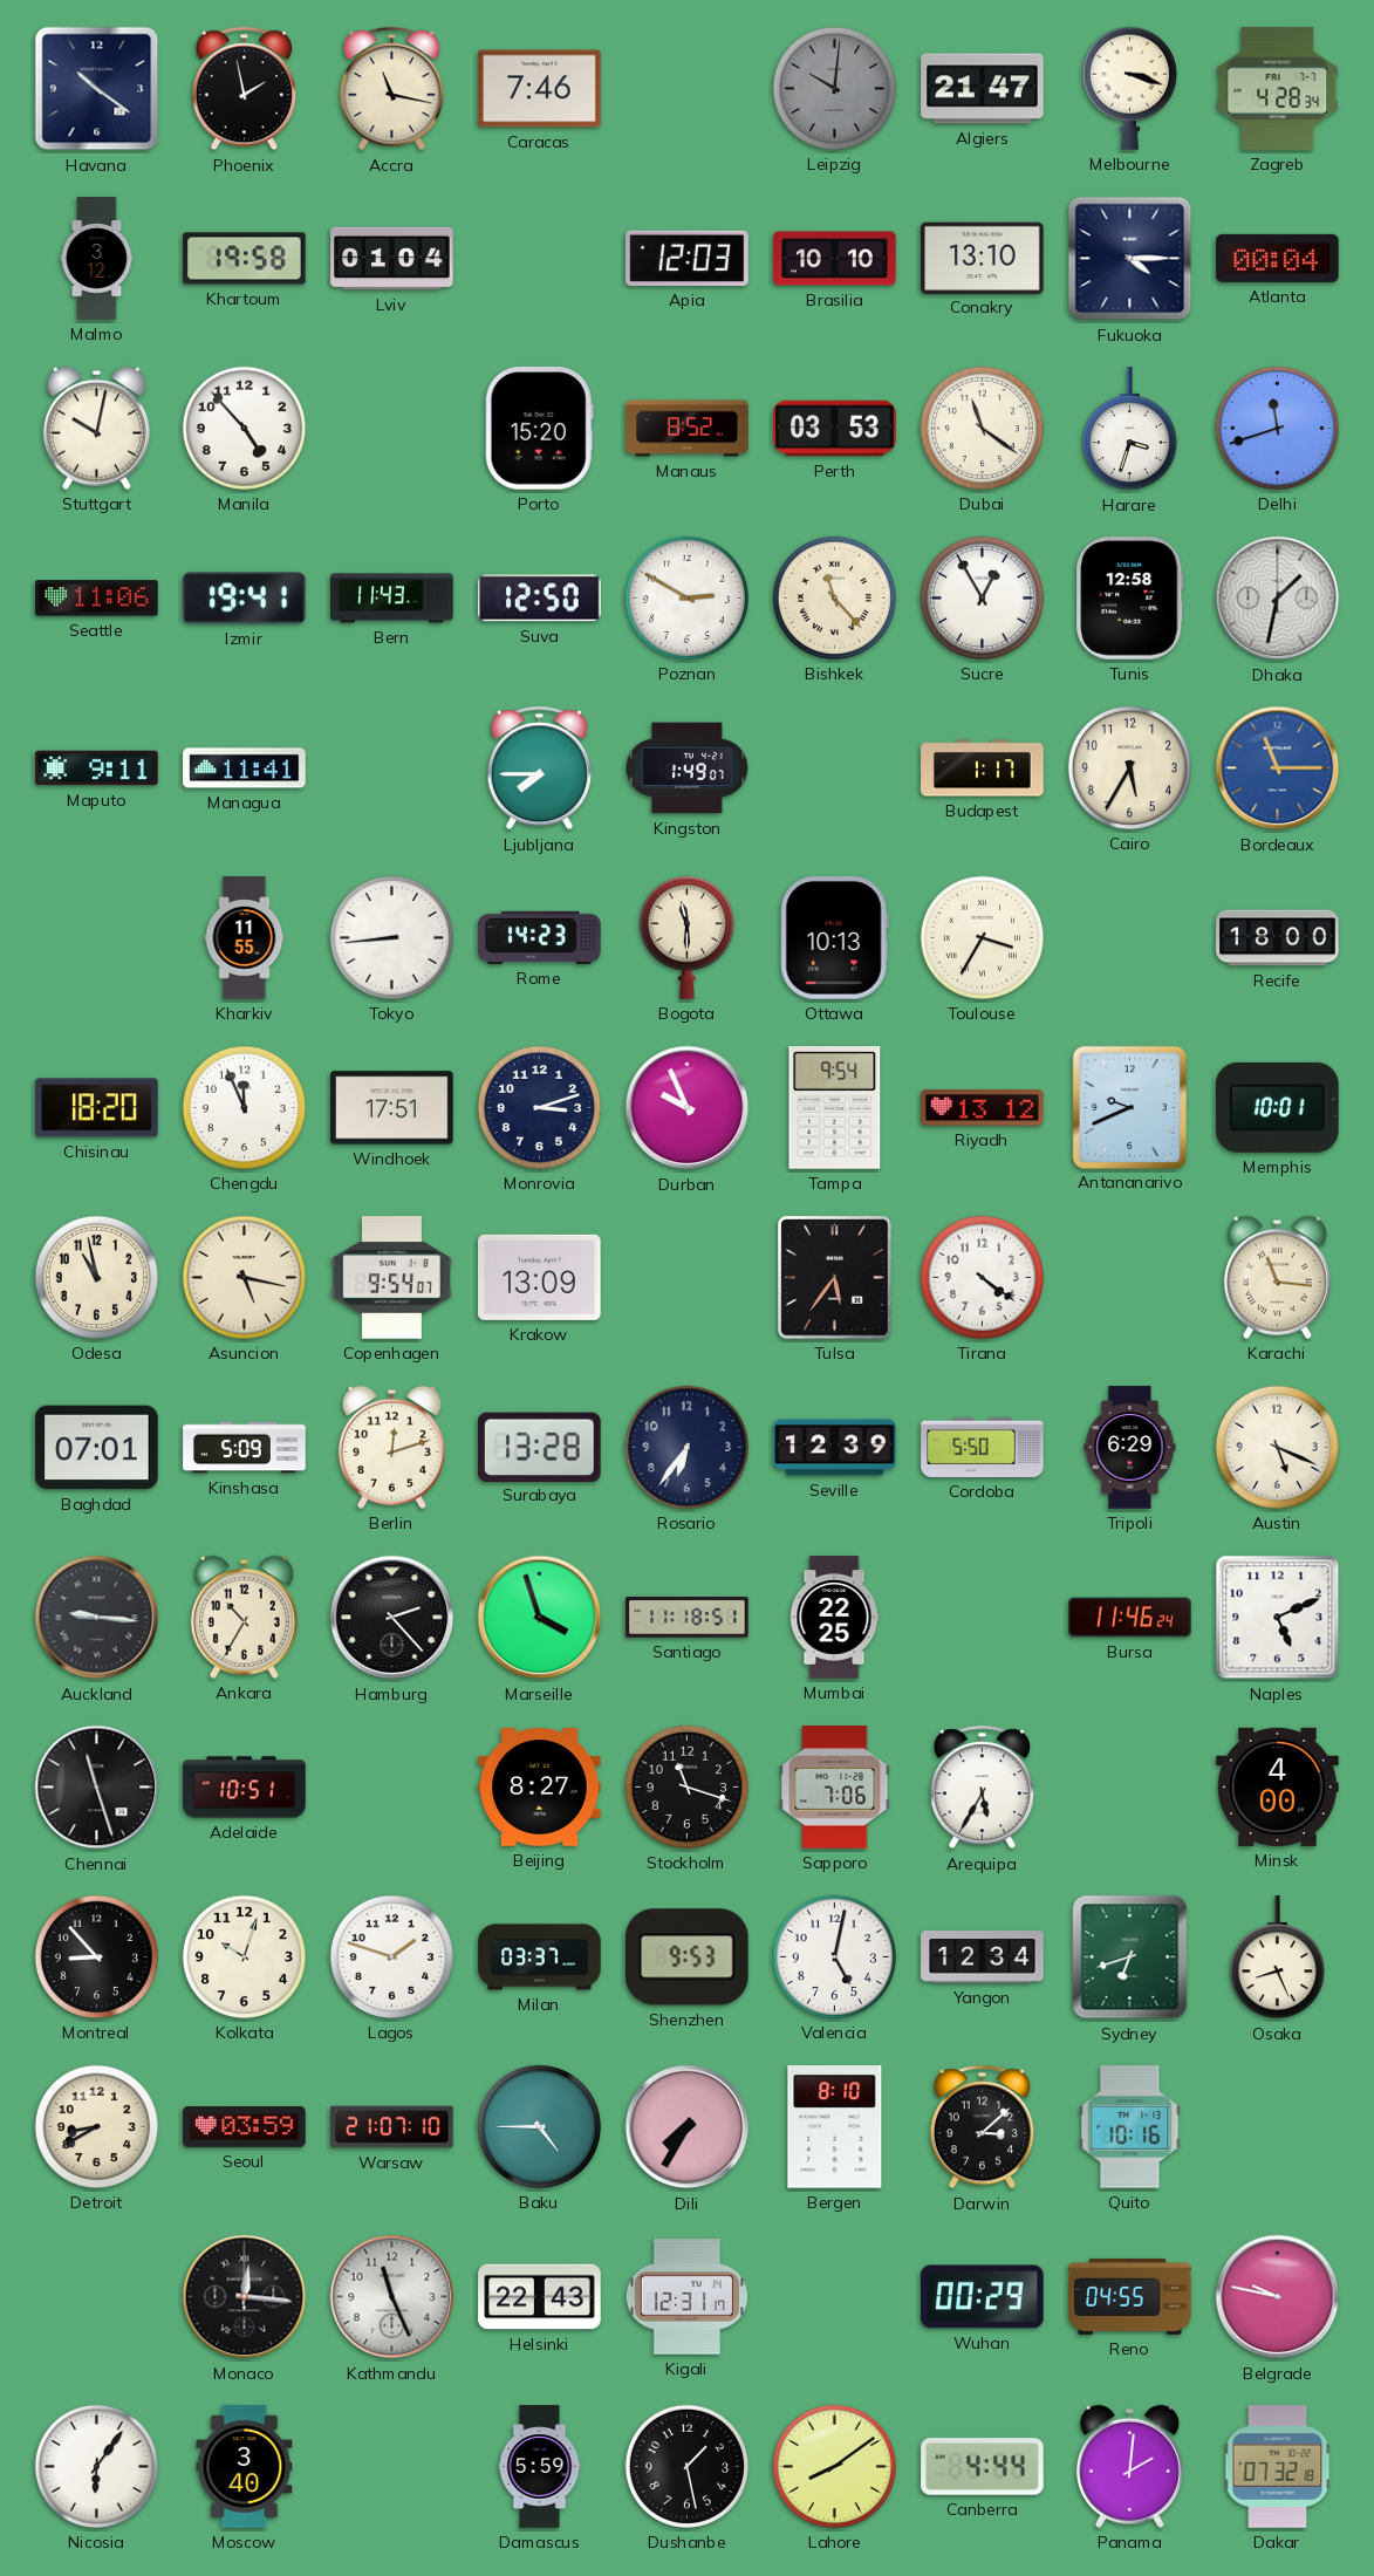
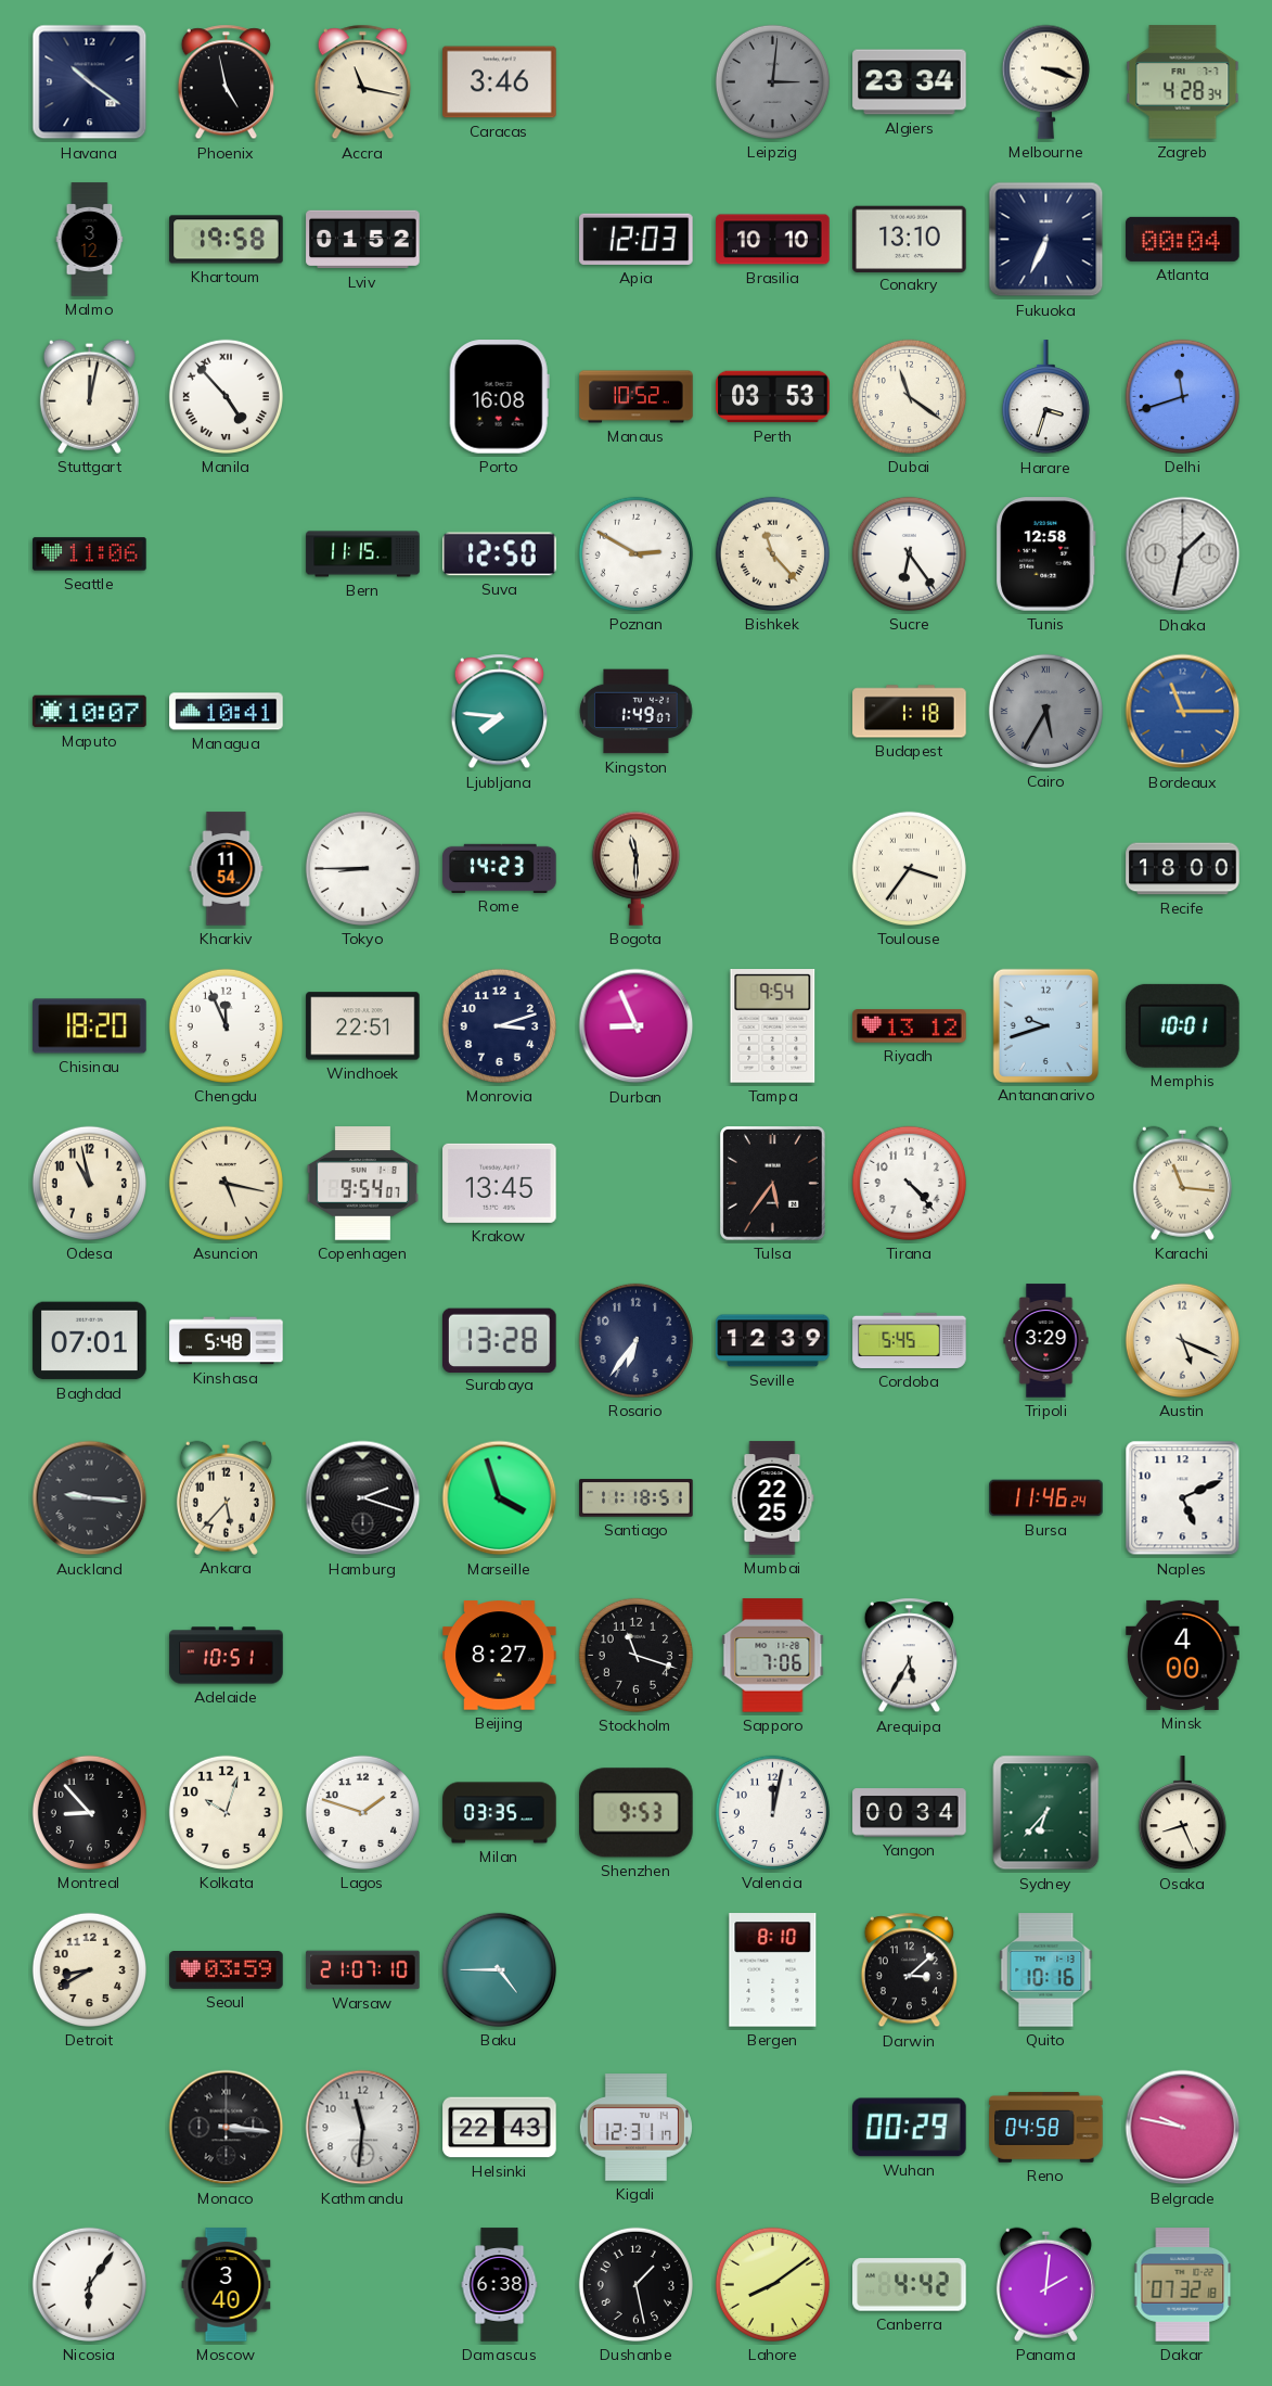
Phoenix: 1:58 -> 4:58 (226, 82)
Caracas: 7:46 -> 3:46 (500, 82)
Leipzig: 10:01 -> 3:01 (772, 81)
Algiers: 21:47 -> 23:34 (910, 82)
Lviv: 01:04 -> 01:52 (363, 240)
Fukuoka: 4:15 -> 6:34 (1046, 240)
Stuttgart: 10:02 -> 12:02 (89, 396)
Manila numerals: Arabic -> Roman (226, 396)
Porto: 15:20 -> 16:08 (499, 397)
Manaus: 8:52 -> 10:52 (637, 397)
Izmir: 19:41 -> none (245, 599)
Bern: 11:43 -> 11:15 (363, 554)
Sucre: 12:55 -> 6:24 (909, 553)
Maputo: 9:11 -> 10:07 (90, 712)
Managua: 11:41 -> 10:41 (227, 712)
Ljubljana: 7:45 -> 7:46 (499, 712)
Budapest: 1:17 -> 1:18 (910, 712)
Cairo dial: cream -> grey (1045, 711)
Cairo numerals: Arabic -> Roman (1045, 711)
Kharkiv: 11:55 -> 11:54 (227, 869)
Tokyo: 8:44 -> 8:45 (362, 868)
Ottawa: 10:13 -> none (834, 938)
Toulouse: 3:35 -> 3:36 (909, 868)
Windhoek: 17:51 -> 22:51 (363, 1026)
Durban: 9:56 -> 8:56 (637, 1026)
Antananarivo: 9:41 -> 9:42 (1045, 1025)
Krakow: 13:09 -> 13:45 (500, 1183)
Tirana: 4:21 -> 4:23 (909, 1183)
Kinshasa: 5:09 -> 5:48 (227, 1341)
Berlin: 12:12 -> none (391, 1447)
Cordoba: 5:50 -> 5:45 (910, 1340)
Tripoli: 6:29 -> 3:29 (1046, 1341)
Ankara: 10:35 -> 5:37 (226, 1497)
Hamburg: 2:23 -> 2:18 (363, 1498)
Chennai: 11:27 -> none (97, 1788)
Milan: 03:37 -> 03:35 (500, 1813)
Valencia: 5:02 -> 12:02 (772, 1812)
Yangon: 12:34 -> 00:34 (910, 1813)
Sydney: 6:42 -> 6:37 (1046, 1813)
Dili: 7:35 -> none (688, 2127)
Monaco: 12:16 -> 3:16 (227, 2128)
Kathmandu: 11:26 -> 11:31 (363, 2128)
Reno: 04:55 -> 04:58 (1046, 2127)
Damascus: 5:59 -> 6:38 (500, 2285)
Canberra: 4:44 -> 4:42 (910, 2285)
